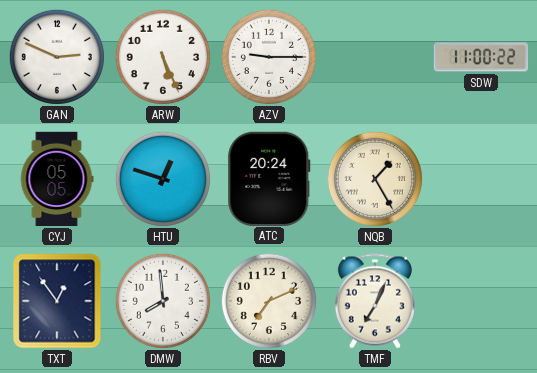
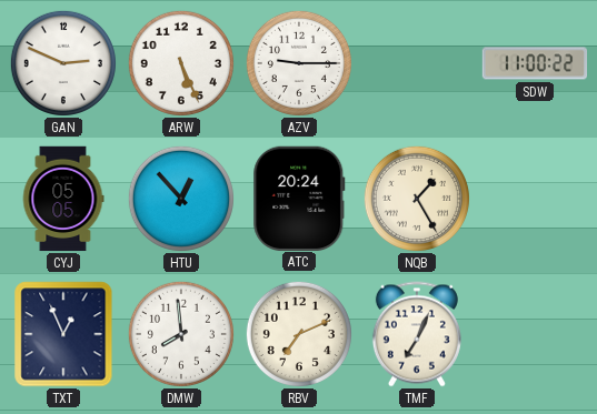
HTU: 12:48 -> 12:53 (181, 199)
TXT: 12:54 -> 12:56 (63, 334)
